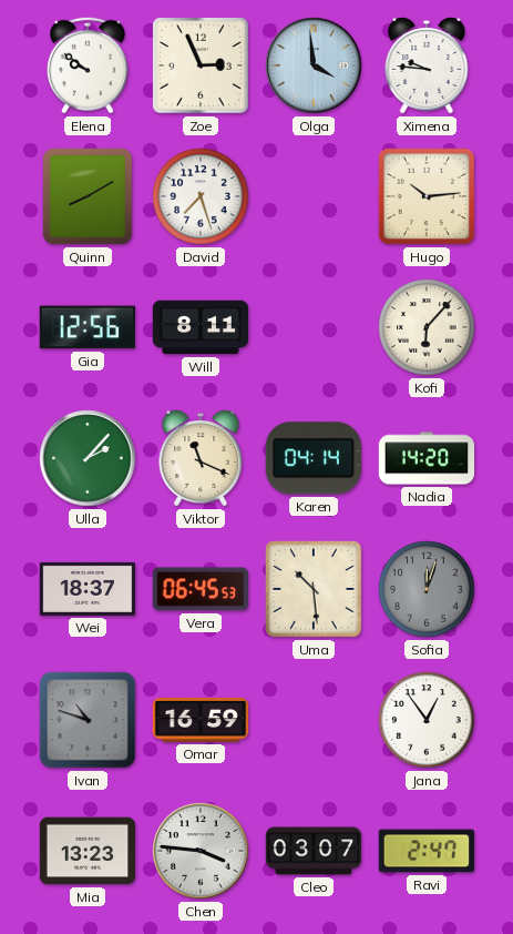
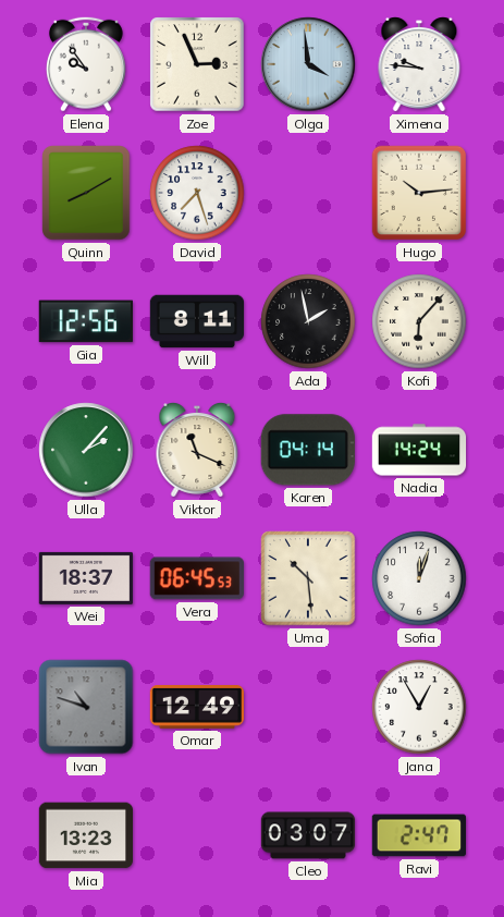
Elena: 9:51 -> 9:54 (86, 64)
Ada: none -> 1:58 (308, 321)
Nadia: 14:20 -> 14:24 (419, 450)
Sofia dial: grey -> white (419, 578)
Omar: 16:59 -> 12:49 (196, 708)
Jana: 12:54 -> 12:55 (419, 707)
Chen: 3:46 -> none (201, 851)
